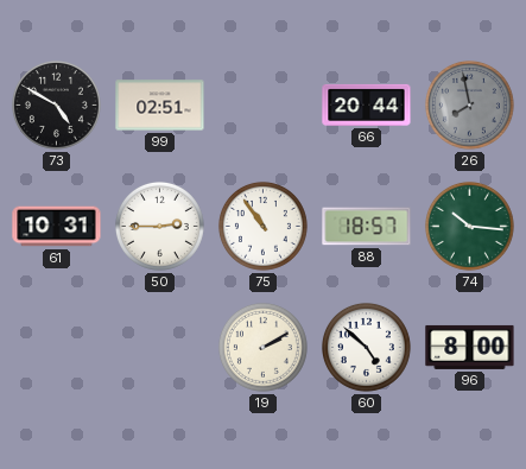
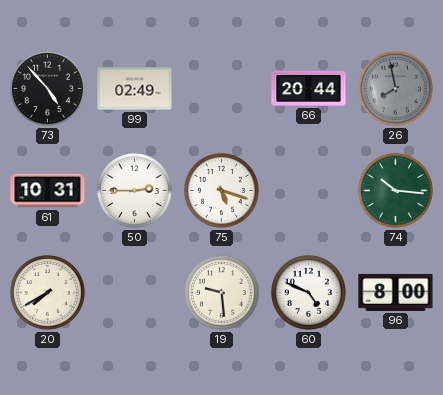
73: 4:50 -> 4:53 (47, 88)
99: 02:51 -> 02:49 (135, 89)
75: 10:54 -> 5:18 (221, 190)
88: 18:57 -> none (367, 227)
20: none -> 7:40 (47, 292)
19: 2:10 -> 9:29 (221, 292)
60: 4:52 -> 4:49 (308, 292)
